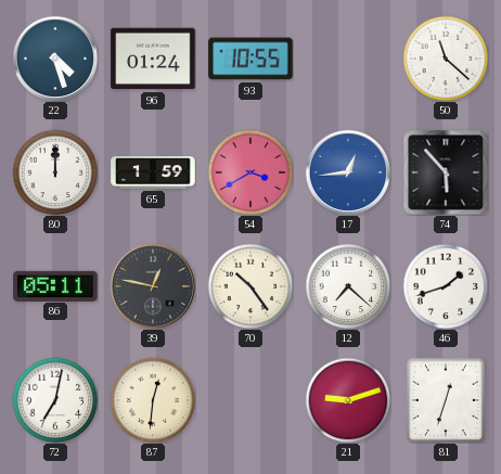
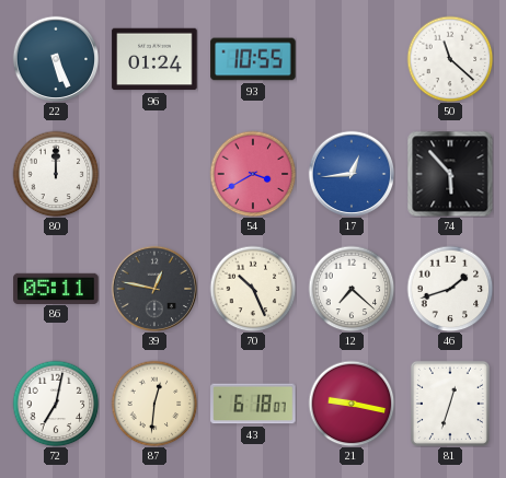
22: 4:27 -> 5:26 (56, 59)
65: 1:59 -> none (153, 172)
70: 10:24 -> 10:26 (253, 289)
43: none -> 6:18 (253, 404)
21: 9:12 -> 9:17 (352, 404)
